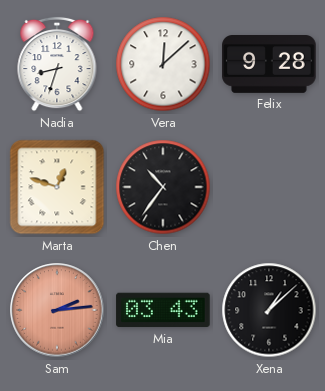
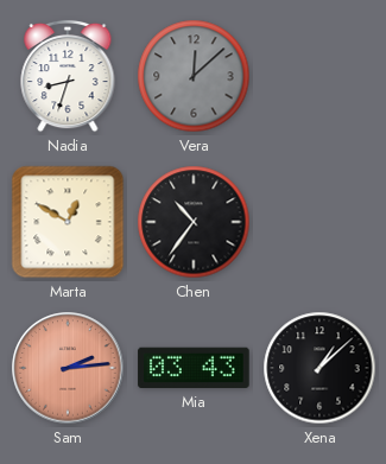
Vera dial: white -> grey (194, 76)
Felix: 9:28 -> none (269, 65)
Marta: 12:48 -> 12:50 (68, 222)
